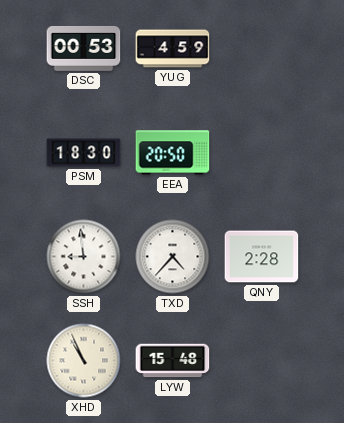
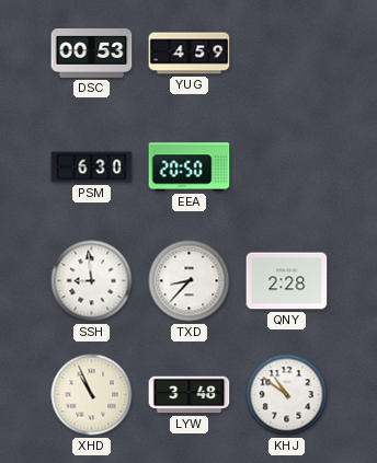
PSM: 18:30 -> 6:30 (92, 167)
TXD: 4:37 -> 8:37 (190, 281)
LYW: 15:48 -> 3:48 (190, 395)
KHJ: none -> 10:51 (287, 395)
